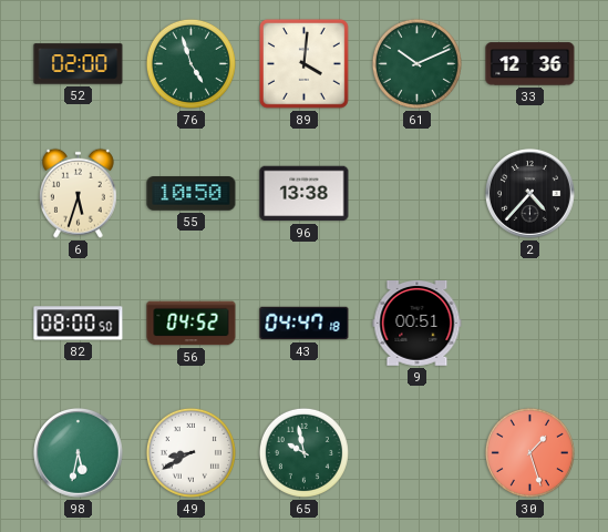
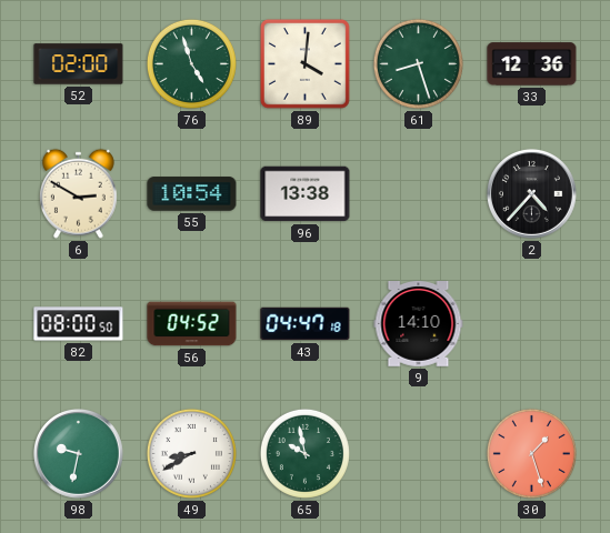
61: 10:11 -> 8:27 (418, 63)
6: 5:33 -> 2:50 (78, 193)
55: 10:50 -> 10:54 (192, 194)
9: 00:51 -> 14:10 (419, 324)
98: 5:32 -> 9:32 (79, 454)
